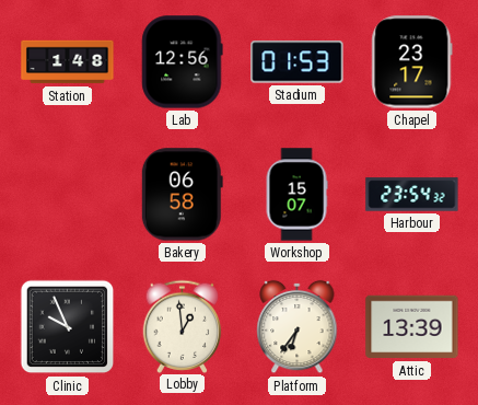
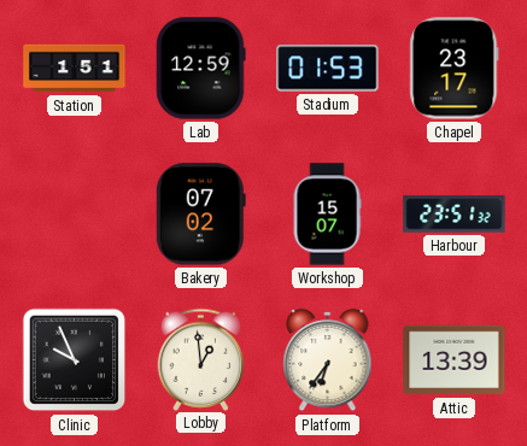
Station: 1:48 -> 1:51 (75, 69)
Lab: 12:56 -> 12:59 (201, 69)
Bakery: 06:58 -> 07:02 (200, 215)
Harbour: 23:54 -> 23:51 (455, 215)
